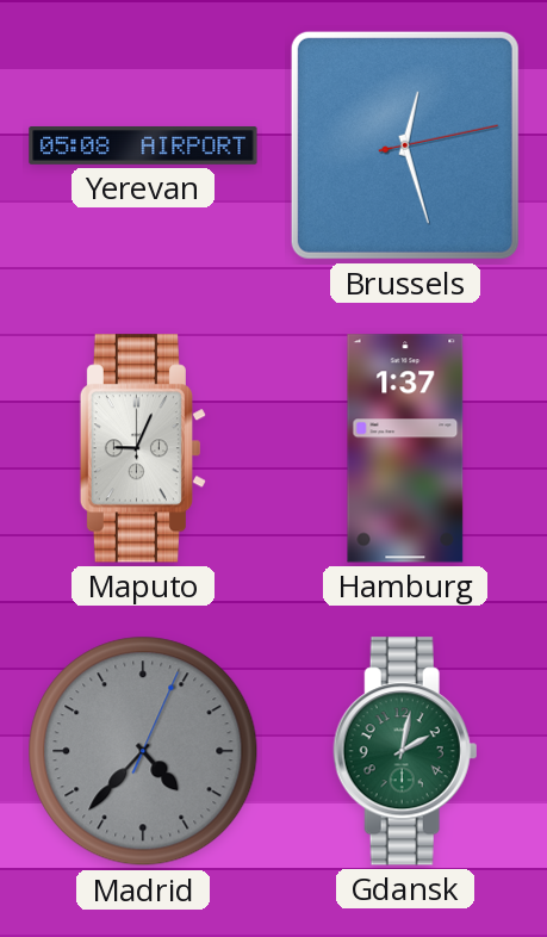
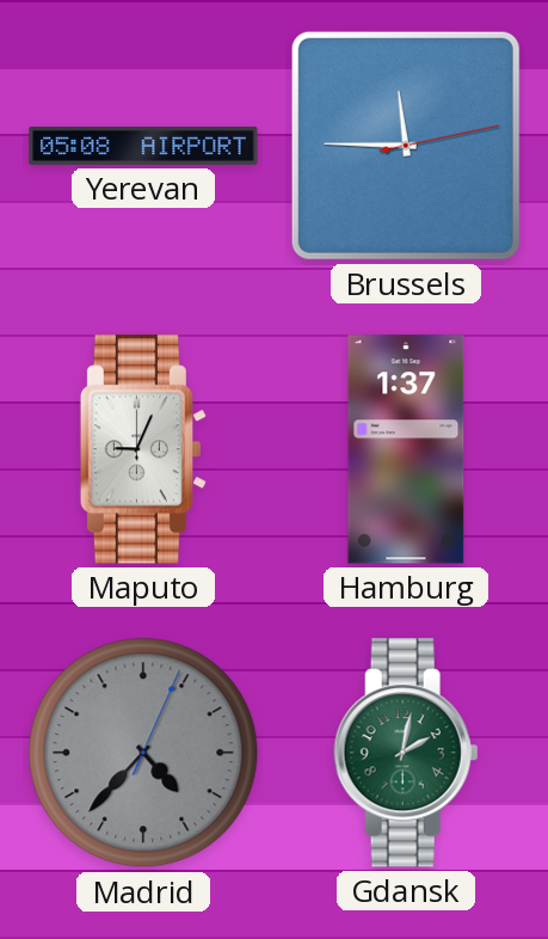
Brussels: 12:27 -> 11:45 (406, 146)
